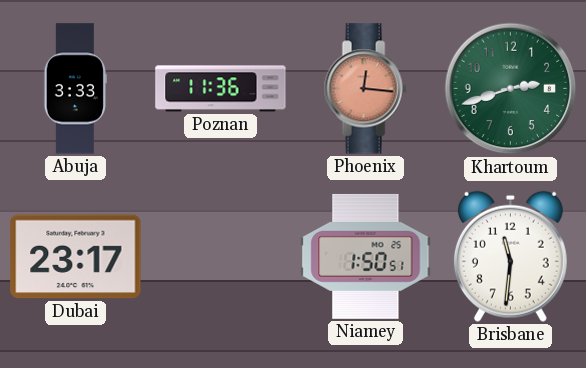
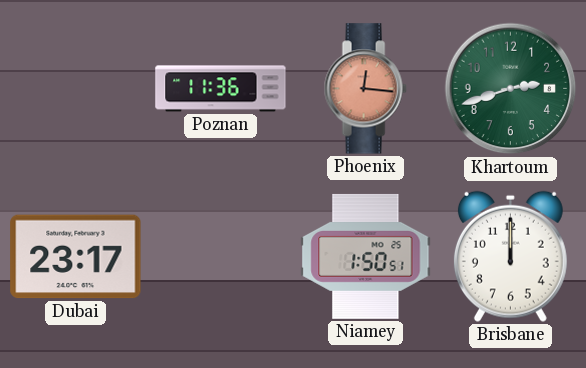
Abuja: 3:33 -> none (75, 89)
Brisbane: 11:31 -> 12:00 (510, 256)
